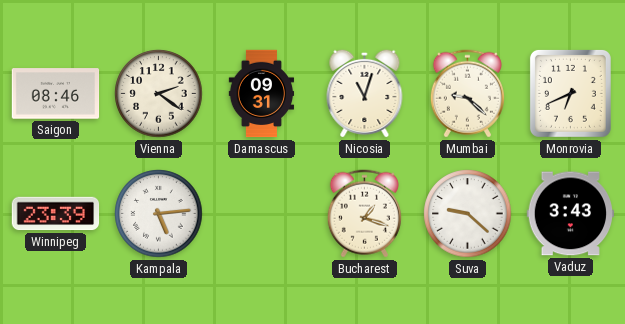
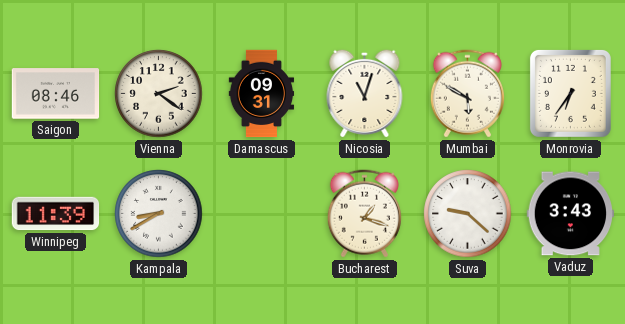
Mumbai: 9:22 -> 5:50 (467, 94)
Monrovia: 6:41 -> 6:36 (570, 93)
Winnipeg: 23:39 -> 11:39 (56, 214)
Kampala: 5:14 -> 8:40 (159, 214)
